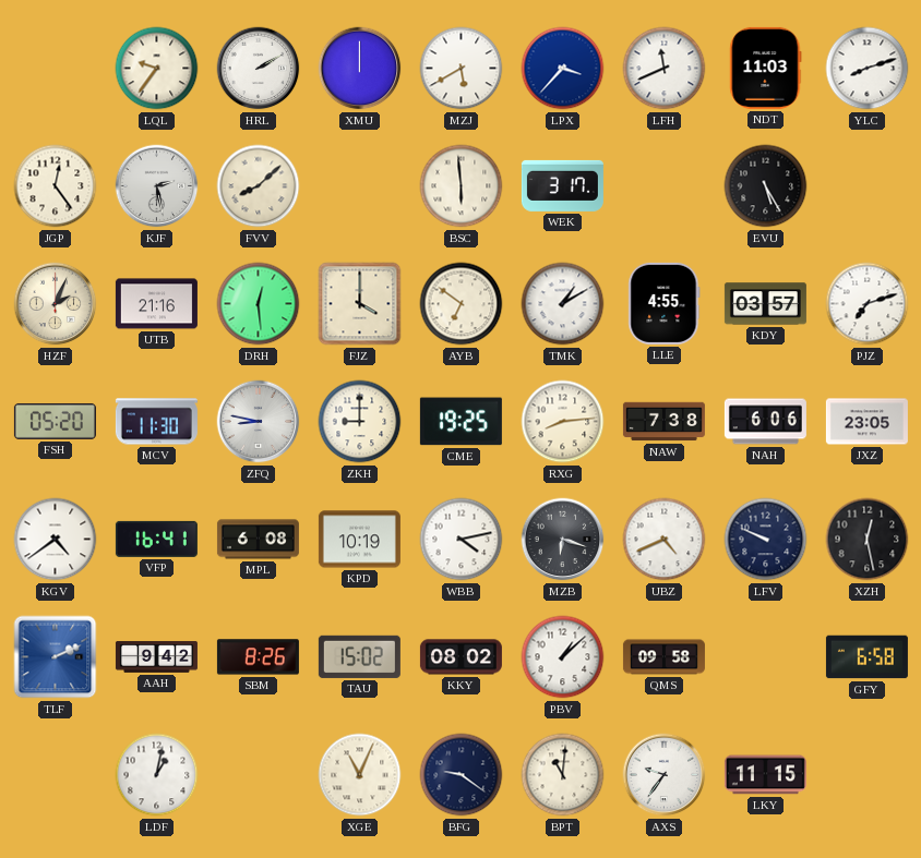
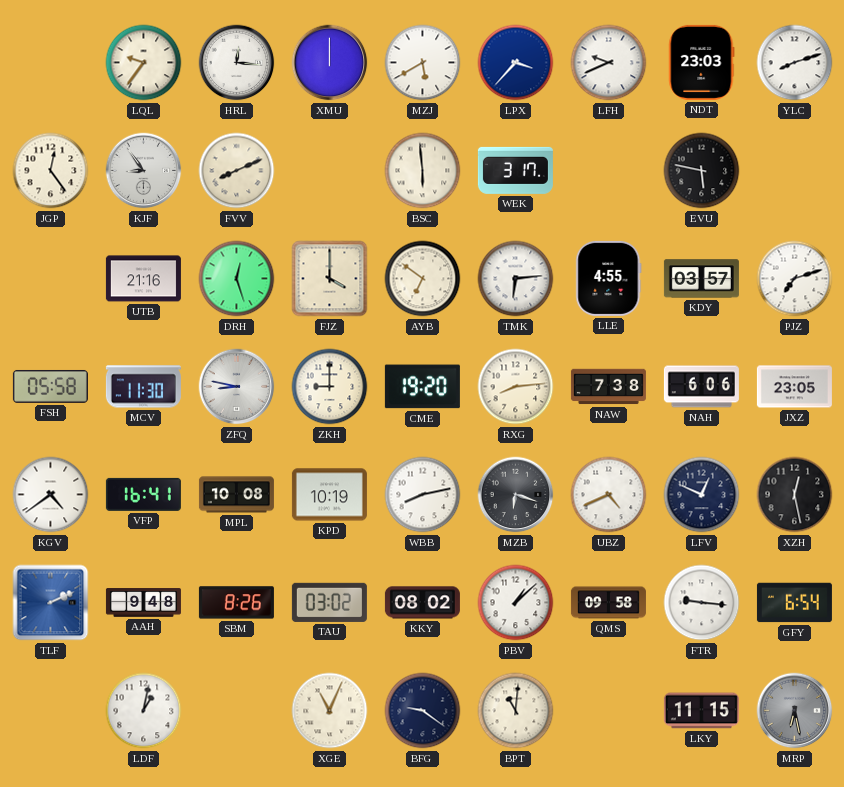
HRL: 2:10 -> 12:16 (237, 63)
LFH: 11:41 -> 9:41 (609, 63)
NDT: 11:03 -> 23:03 (702, 62)
KJF: 2:28 -> 8:54 (144, 171)
FVV: 8:08 -> 8:11 (237, 171)
EVU: 5:25 -> 5:47 (702, 171)
HZF: 2:04 -> none (56, 304)
DRH: 12:29 -> 12:27 (237, 279)
TMK: 1:10 -> 6:14 (516, 279)
FSH: 05:20 -> 05:58 (50, 387)
CME: 19:25 -> 19:20 (422, 387)
MPL: 6:08 -> 10:08 (236, 495)
WBB: 4:13 -> 8:13 (423, 495)
LFV: 9:49 -> 12:49 (702, 495)
AAH: 9:42 -> 9:48 (143, 603)
TAU: 15:02 -> 03:02 (329, 602)
FTR: none -> 9:16 (702, 603)
GFY: 6:58 -> 6:54 (794, 603)
AXS: 9:36 -> none (665, 775)
MRP: none -> 6:28 (795, 711)
